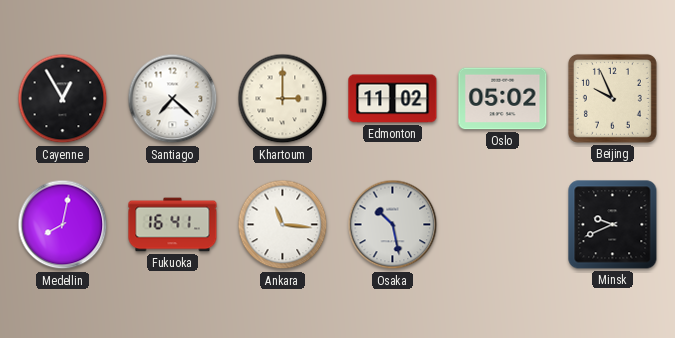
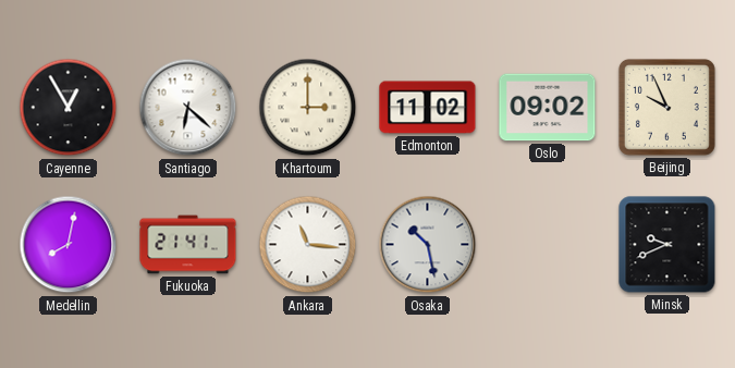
Santiago: 7:22 -> 6:22 (188, 108)
Oslo: 05:02 -> 09:02 (548, 108)
Fukuoka: 16:41 -> 21:41 (188, 245)
